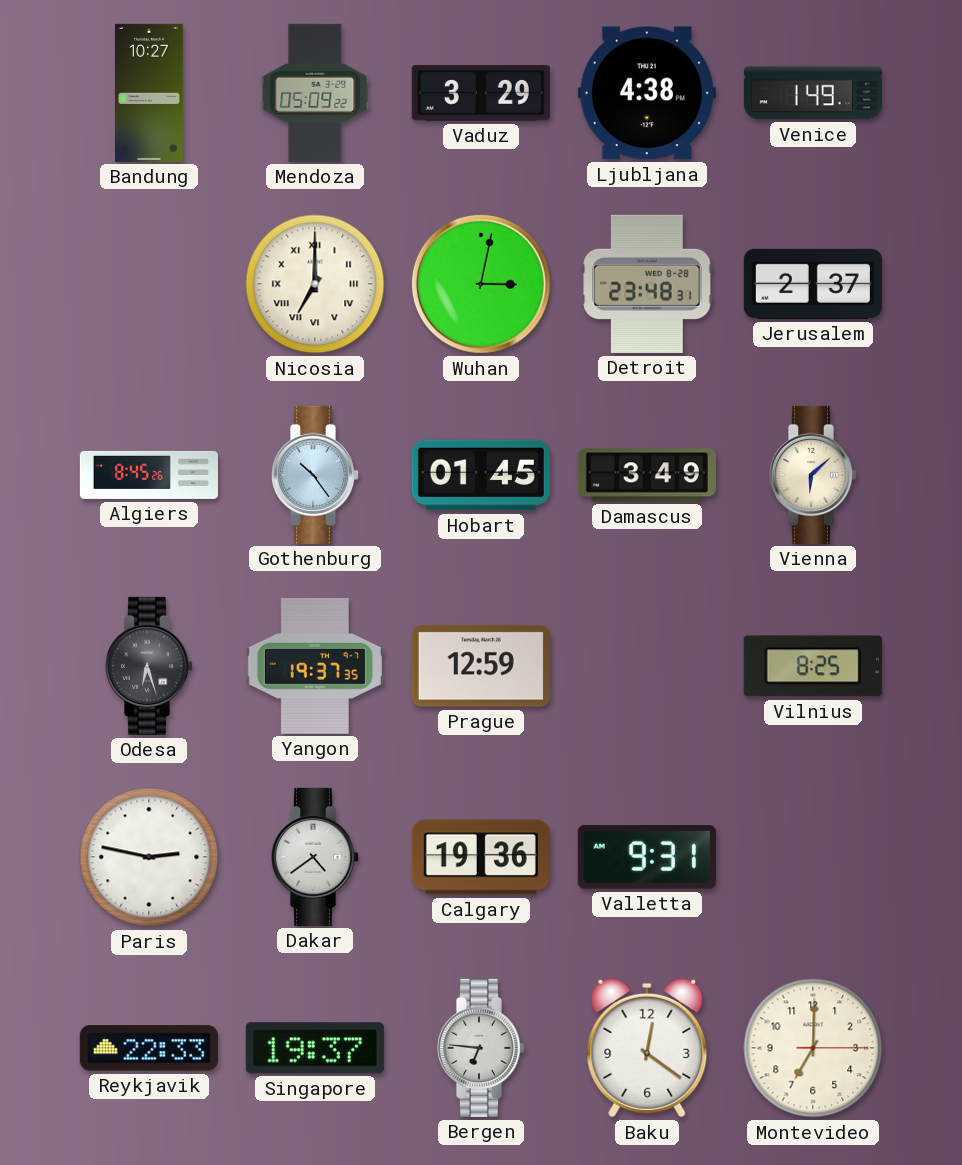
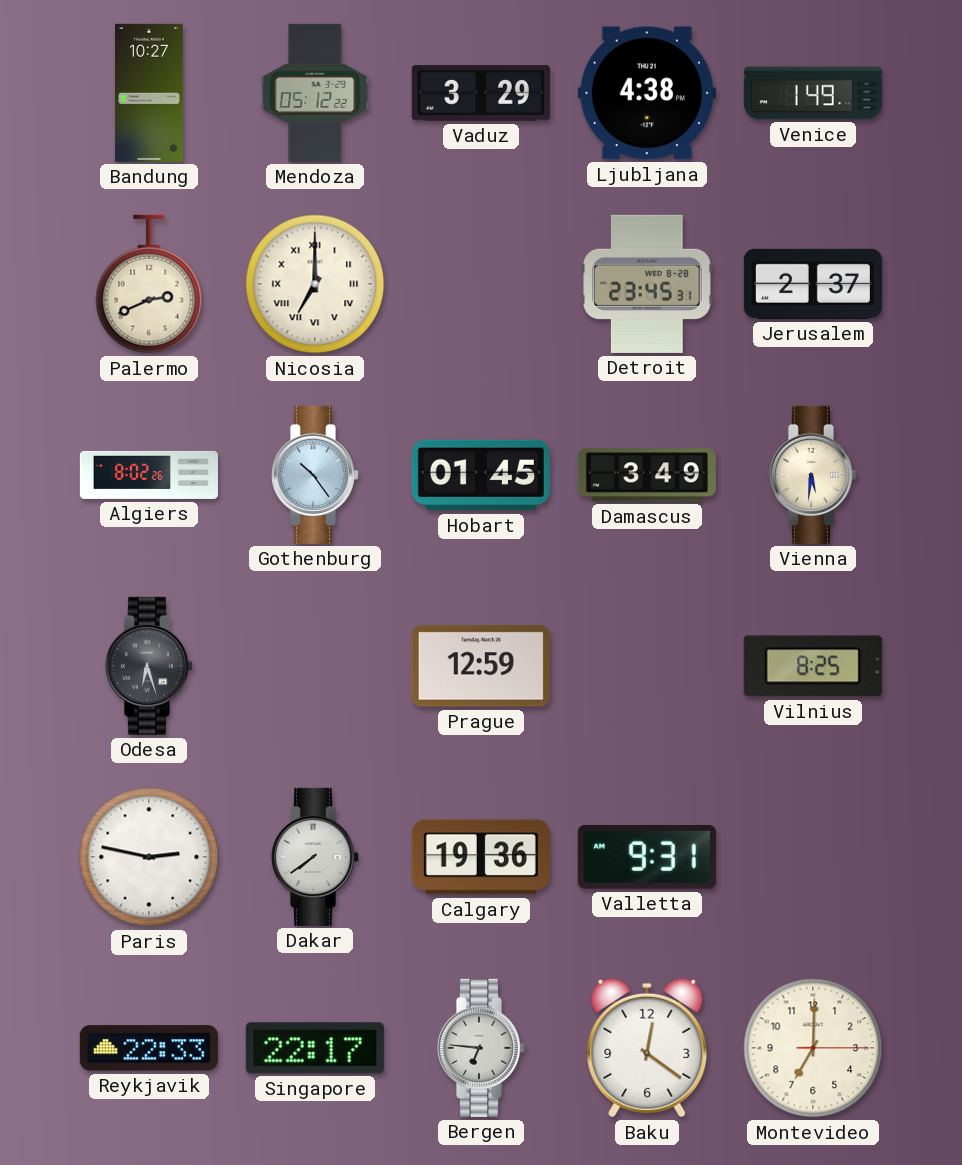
Mendoza: 05:09 -> 05:12 (315, 93)
Palermo: none -> 2:41 (149, 284)
Wuhan: 3:02 -> none (481, 284)
Detroit: 23:48 -> 23:45 (647, 284)
Algiers: 8:45 -> 8:02 (149, 475)
Vienna: 6:08 -> 5:31 (813, 475)
Yangon: 19:37 -> none (315, 666)
Dakar: 4:39 -> 7:39 (315, 857)
Singapore: 19:37 -> 22:17 (315, 1048)
